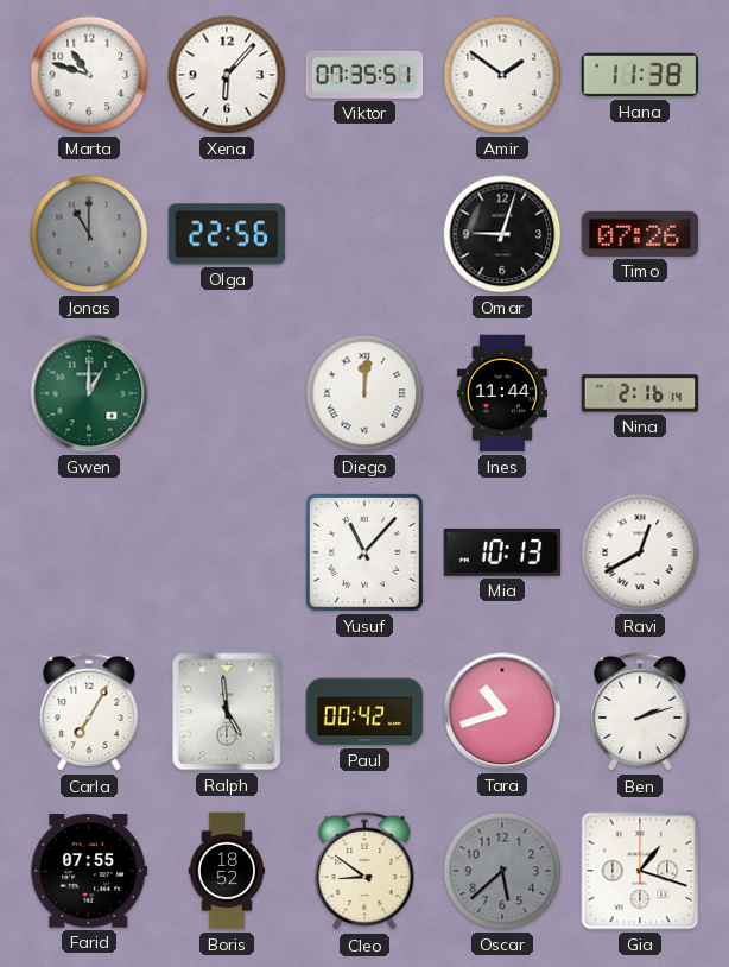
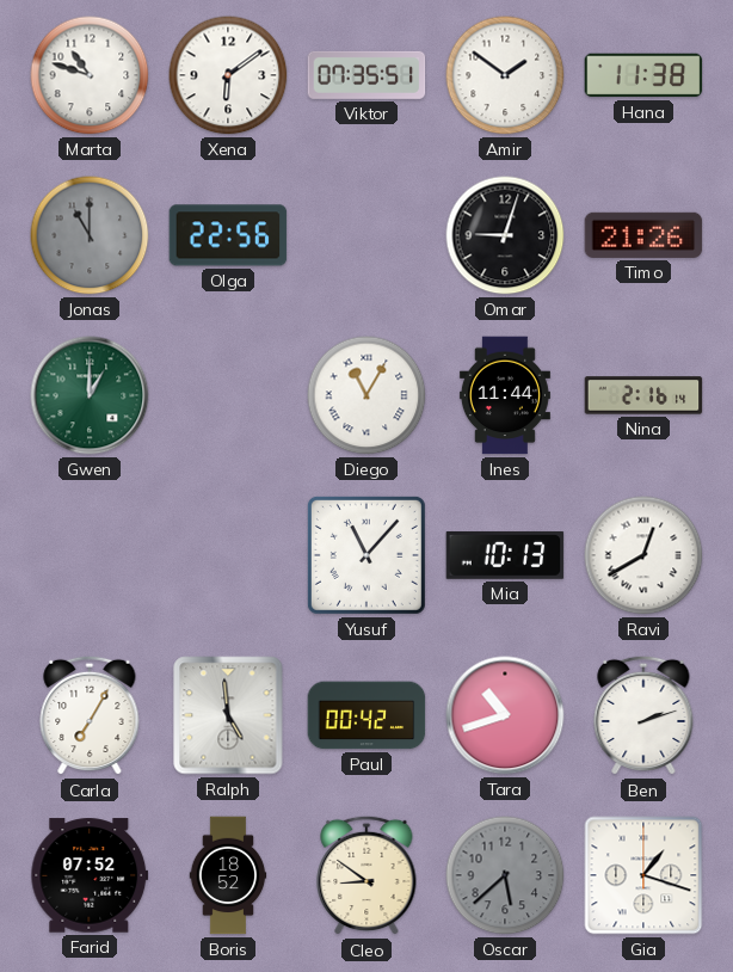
Xena: 6:07 -> 6:09 (228, 75)
Timo: 07:26 -> 21:26 (643, 235)
Diego: 12:01 -> 11:05 (366, 395)
Farid: 07:55 -> 07:52 (90, 875)
